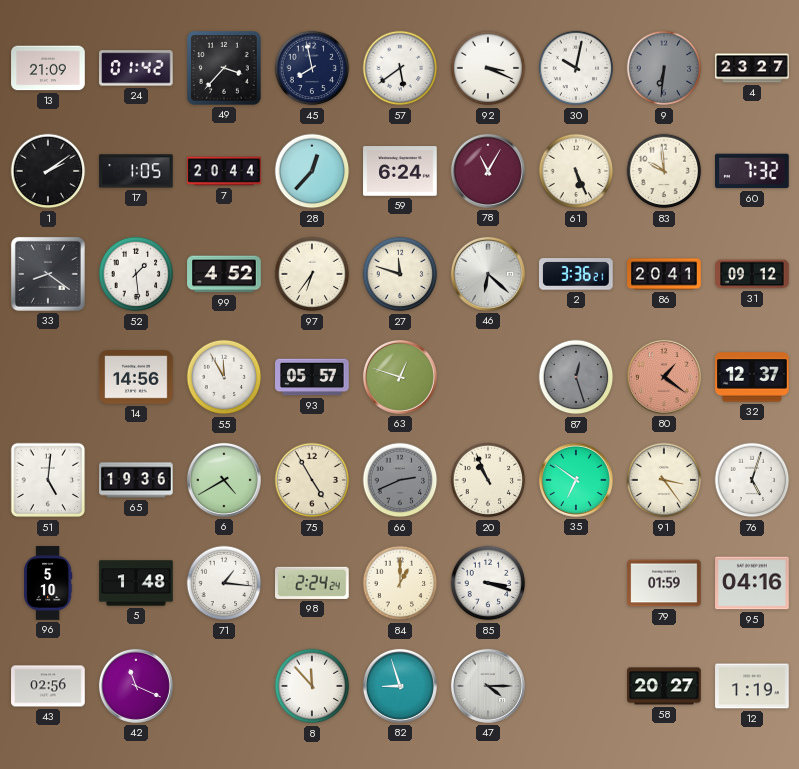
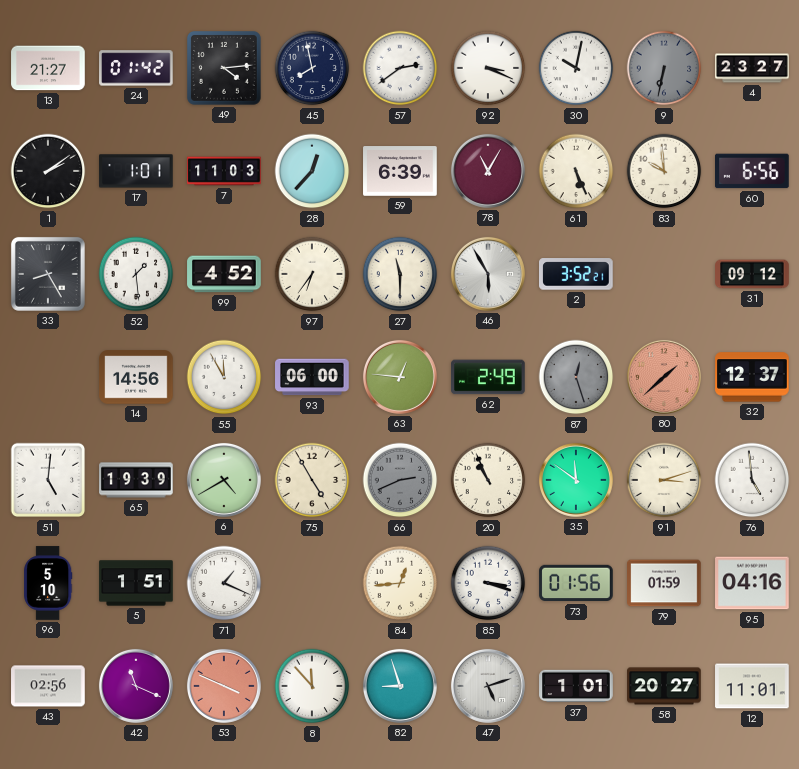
13: 21:09 -> 21:27 (48, 68)
49: 3:37 -> 4:14 (224, 68)
57: 5:39 -> 2:39 (400, 68)
9: 6:31 -> 6:32 (664, 68)
17: 1:05 -> 1:01 (136, 171)
7: 20:44 -> 11:03 (224, 171)
59: 6:24 -> 6:39 (400, 171)
60: 7:32 -> 6:56 (753, 171)
33: 8:21 -> 8:25 (48, 274)
27: 11:48 -> 11:30 (400, 274)
46: 6:22 -> 5:55 (488, 274)
2: 3:36 -> 3:52 (577, 274)
86: 20:41 -> none (664, 274)
93: 05:57 -> 06:00 (312, 377)
63: 12:48 -> 12:46 (400, 377)
62: none -> 2:49 (488, 377)
80: 1:21 -> 1:38 (664, 377)
65: 19:36 -> 19:39 (136, 480)
35: 6:51 -> 11:51 (576, 480)
91: 3:24 -> 3:12 (664, 480)
76: 5:03 -> 4:59 (752, 480)
5: 1:48 -> 1:51 (136, 583)
71: 1:16 -> 1:19 (224, 583)
98: 2:24 -> none (312, 583)
84: 1:00 -> 12:44 (400, 583)
73: none -> 01:56 (576, 583)
53: none -> 3:49 (224, 686)
47: 4:15 -> 5:12 (488, 686)
37: none -> 1:01 (576, 686)
12: 1:19 -> 11:01 (752, 686)
